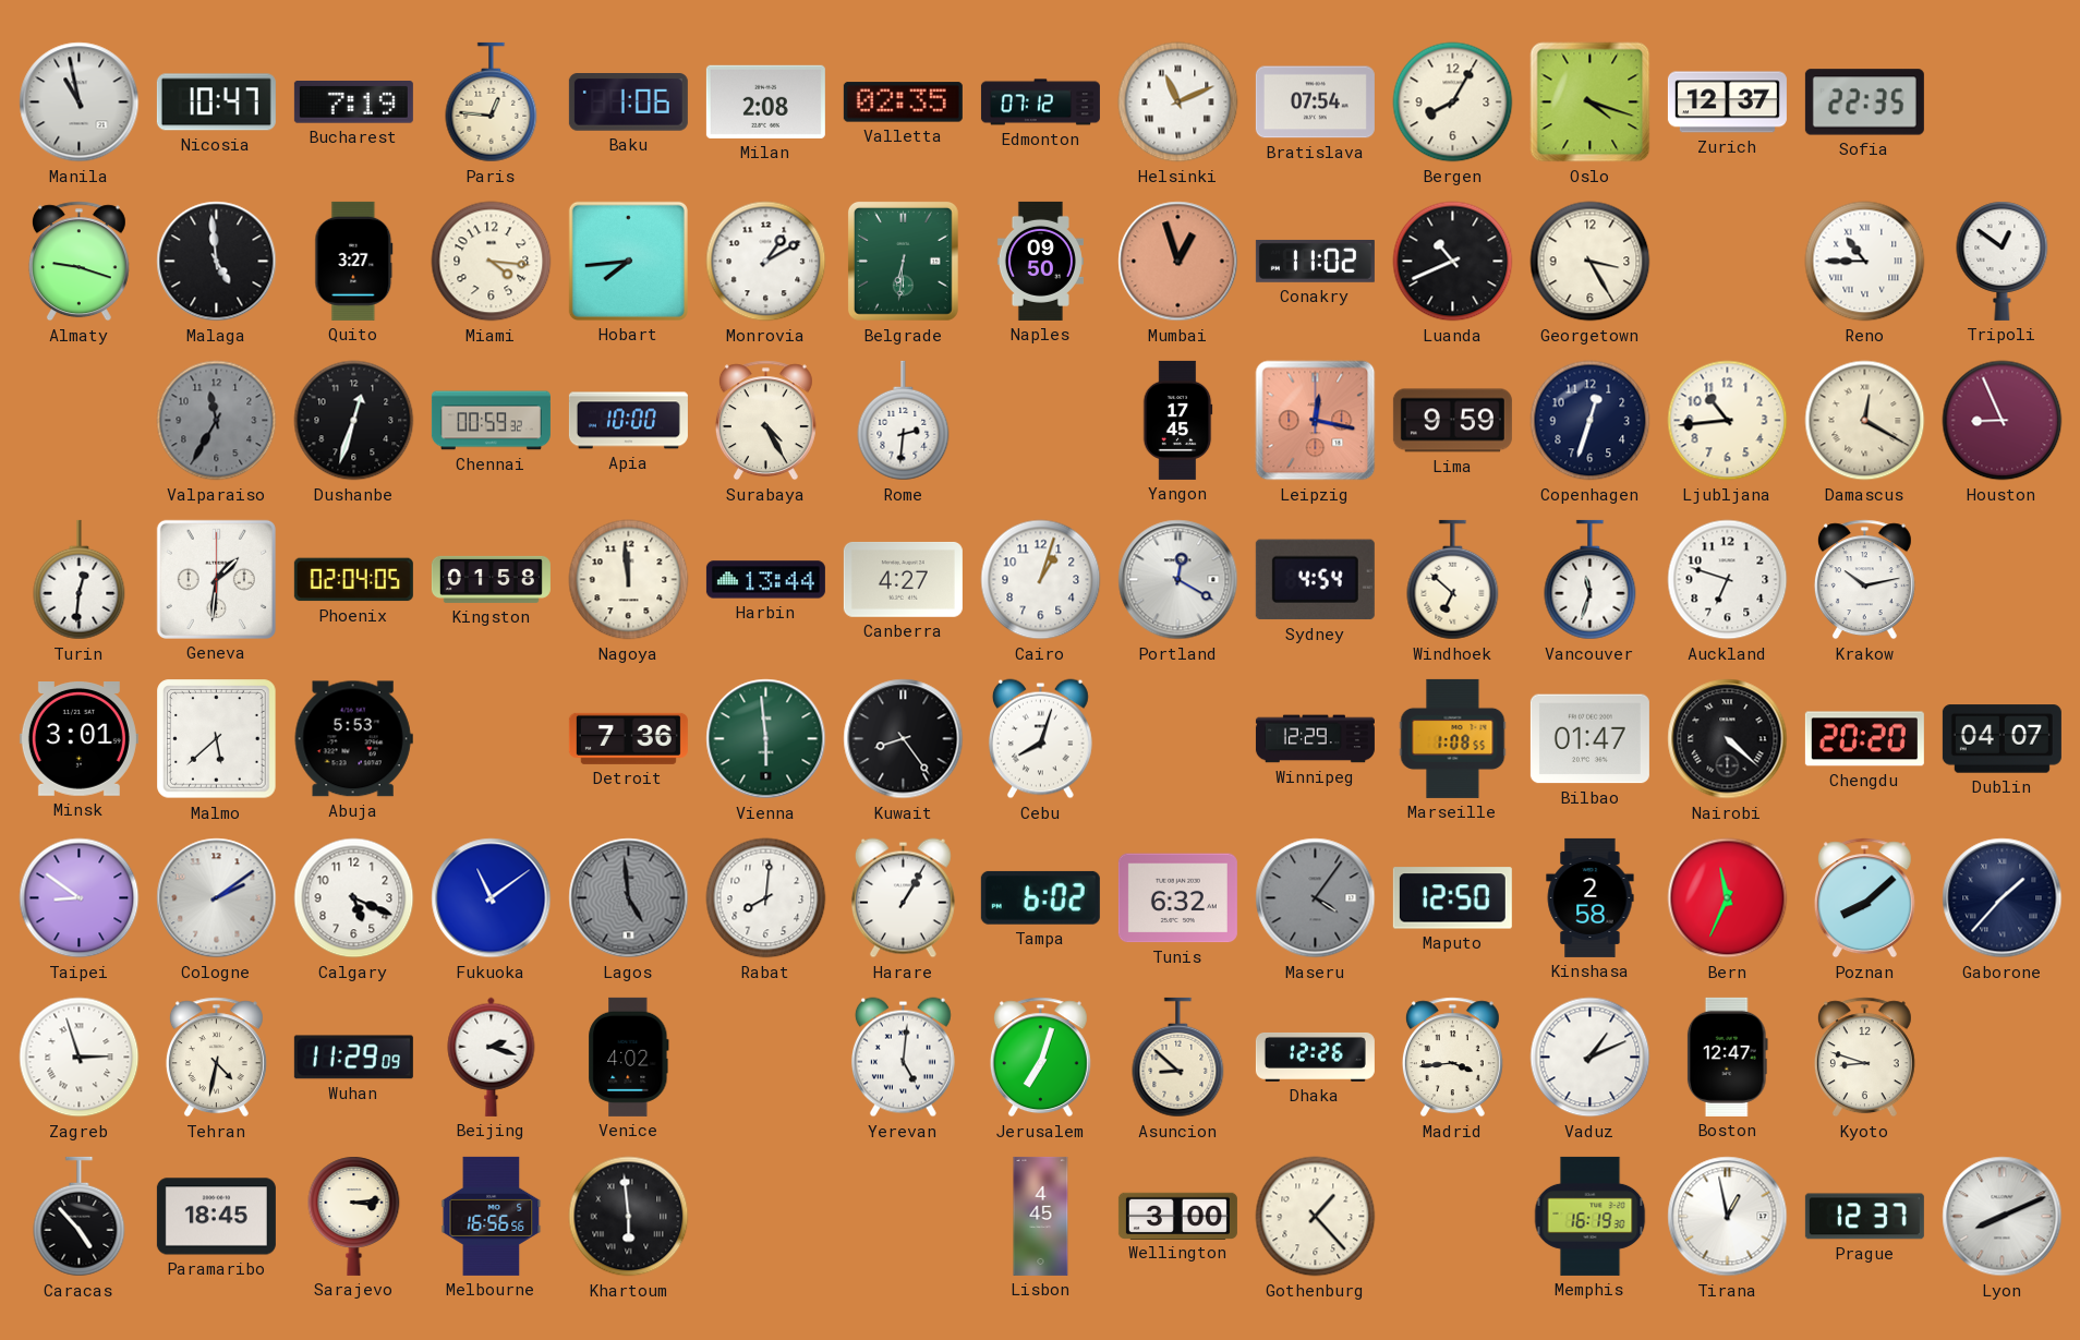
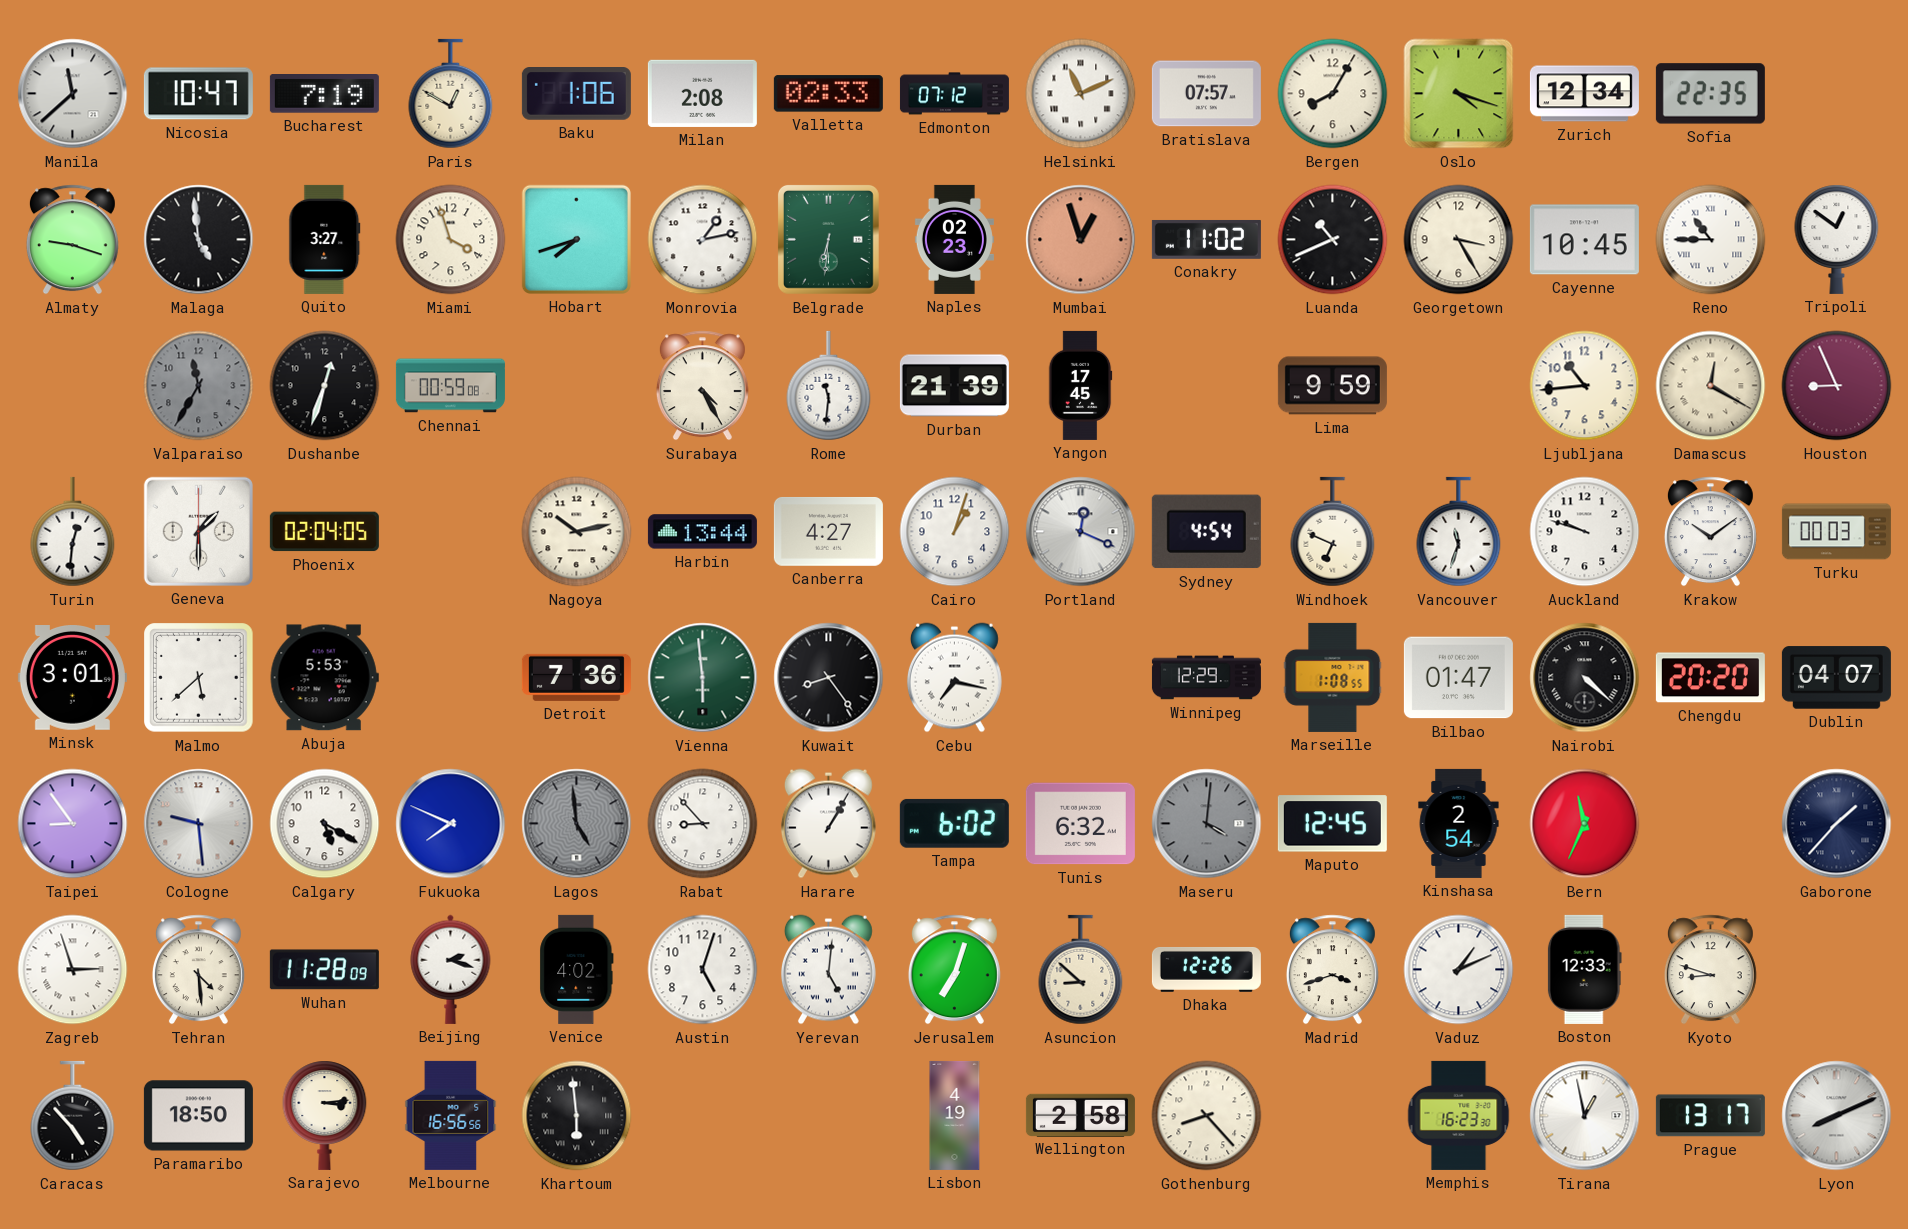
Manila: 10:58 -> 11:38 (73, 94)
Paris: 12:46 -> 12:50 (451, 94)
Valletta: 02:35 -> 02:33 (828, 94)
Bratislava: 07:54 -> 07:57 (1206, 94)
Zurich: 12:37 -> 12:34 (1584, 94)
Miami: 4:16 -> 3:57 (451, 240)
Hobart: 7:44 -> 7:42 (576, 239)
Monrovia: 1:10 -> 1:13 (703, 240)
Naples: 09:50 -> 02:23 (954, 239)
Cayenne: none -> 10:45 (1584, 240)
Chennai: 00:59:32 -> 00:59:08 (450, 386)
Apia: 10:00 -> none (628, 421)
Rome: 2:31 -> 11:31 (829, 386)
Durban: none -> 21:39 (954, 386)
Leipzig: 12:17 -> none (1316, 421)
Copenhagen: 12:33 -> none (1591, 421)
Geneva: 1:31 -> 1:30 (198, 531)
Kingston: 01:58 -> none (491, 579)
Nagoya: 11:59 -> 10:13 (577, 532)
Portland: 12:20 -> 12:19 (1081, 532)
Windhoek: 6:52 -> 6:49 (1333, 532)
Auckland: 6:48 -> 9:48 (1585, 532)
Krakow: 10:13 -> 10:09 (1710, 532)
Turku: none -> 00:03 (1836, 532)
Cebu: 8:03 -> 7:17 (954, 678)
Taipei: 8:51 -> 8:54 (73, 824)
Cologne: 2:09 -> 9:29 (199, 824)
Calgary: 5:19 -> 5:20 (325, 824)
Fukuoka: 11:09 -> 7:49 (451, 824)
Rabat: 8:01 -> 8:53 (703, 824)
Maseru: 4:06 -> 4:01 (1207, 824)
Maputo: 12:50 -> 12:45 (1332, 824)
Kinshasa: 2:58 -> 2:54 (1459, 823)
Poznan: 8:08 -> none (1864, 898)
Tehran: 4:32 -> 4:29 (198, 970)
Wuhan: 11:29 -> 11:28 (324, 970)
Austin: none -> 5:03 (703, 970)
Madrid: 3:44 -> 3:42 (1332, 970)
Boston: 12:47 -> 12:33 (1584, 969)
Paramaribo: 18:45 -> 18:50 (198, 1116)
Lisbon: 4:45 -> 4:19 (955, 1115)
Wellington: 3:00 -> 2:58 (1080, 1115)
Gothenburg: 1:23 -> 8:23 (1207, 1116)
Memphis: 16:19 -> 16:23 (1459, 1115)
Prague: 12:37 -> 13:17 (1710, 1116)
